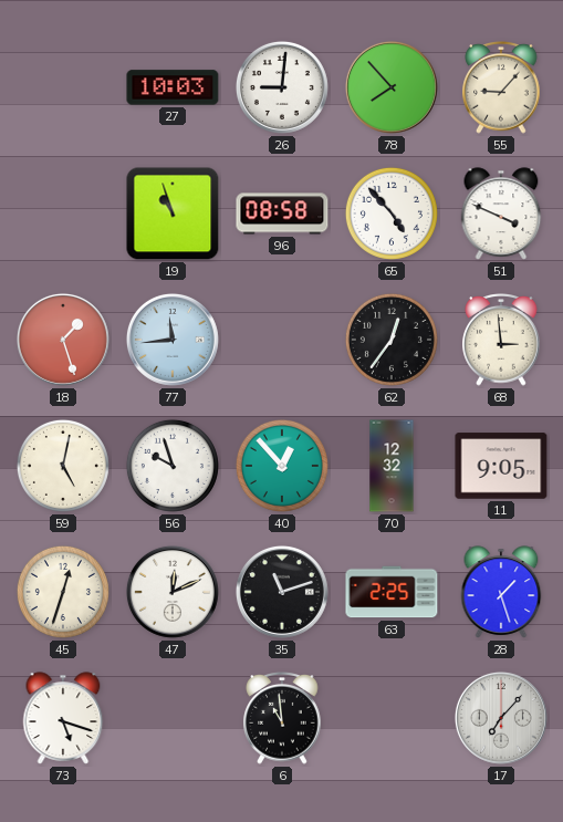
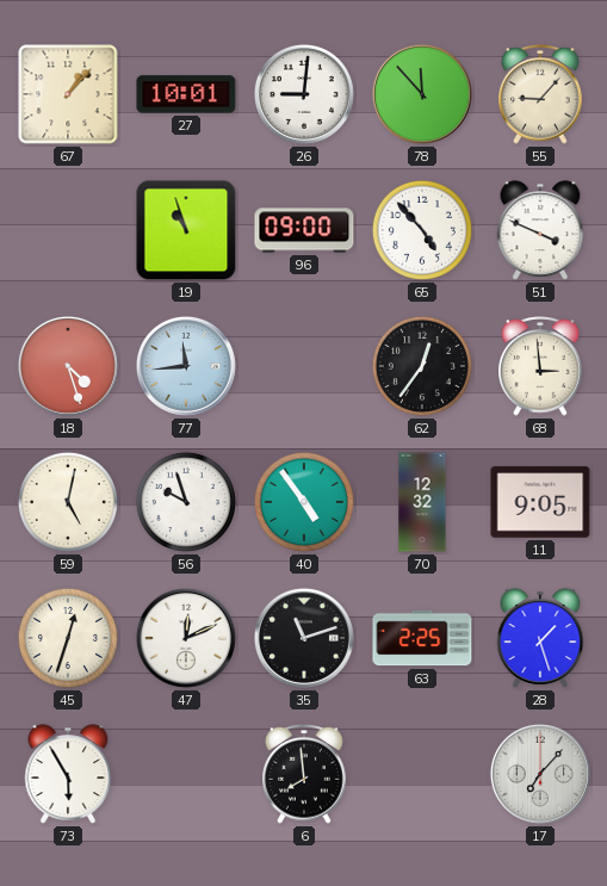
67: none -> 1:07 (68, 94)
27: 10:03 -> 10:01 (186, 94)
78: 7:53 -> 11:53 (422, 94)
96: 08:58 -> 09:00 (304, 230)
18: 1:27 -> 4:27 (68, 366)
40: 12:53 -> 4:54 (304, 502)
73: 5:18 -> 5:55 (68, 774)
6: 10:59 -> 7:59 (304, 775)
